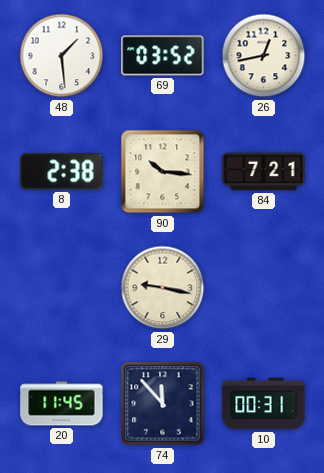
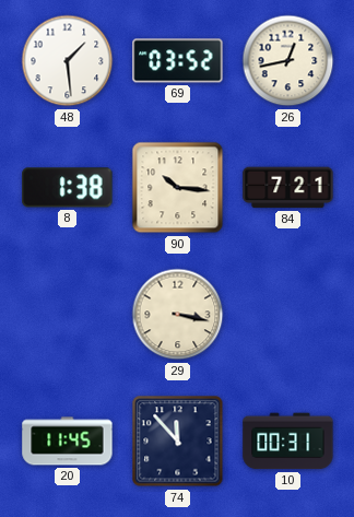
8: 2:38 -> 1:38 (68, 188)
29: 9:17 -> 3:17 (178, 315)
